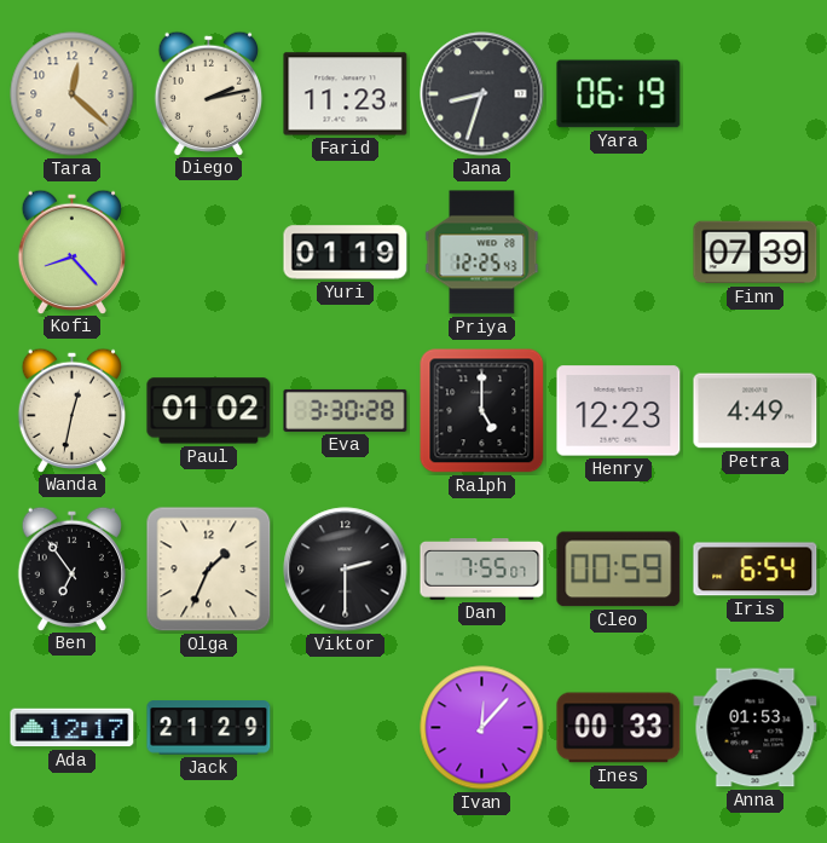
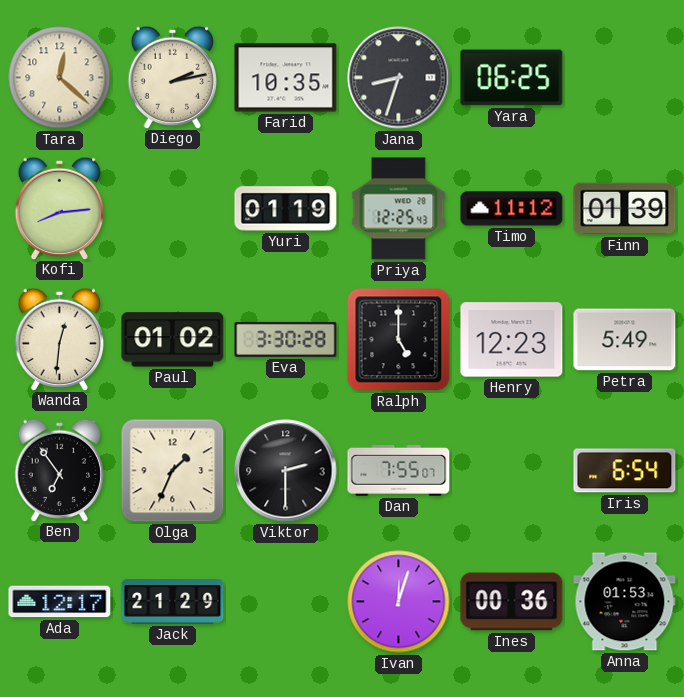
Farid: 11:23 -> 10:35 (286, 78)
Yara: 06:19 -> 06:25 (512, 78)
Kofi: 8:23 -> 8:14 (59, 208)
Timo: none -> 11:12 (512, 209)
Finn: 07:39 -> 01:39 (625, 209)
Wanda: 12:32 -> 12:31 (59, 339)
Petra: 4:49 -> 5:49 (625, 340)
Cleo: 00:59 -> none (619, 570)
Ivan: 12:07 -> 12:03 (399, 602)
Ines: 00:33 -> 00:36 (512, 602)
